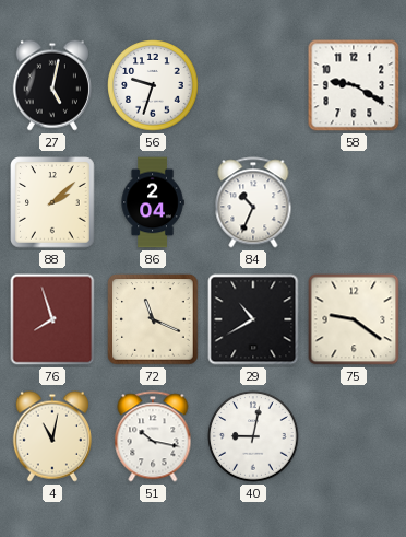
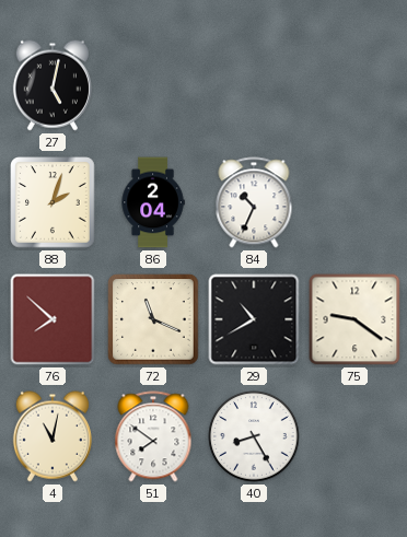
56: 9:33 -> none (153, 85)
58: 9:20 -> none (354, 85)
88: 2:08 -> 2:03 (53, 202)
76: 7:57 -> 7:52 (53, 319)
51: 10:17 -> 7:51 (153, 436)
40: 9:02 -> 8:25 (254, 436)
